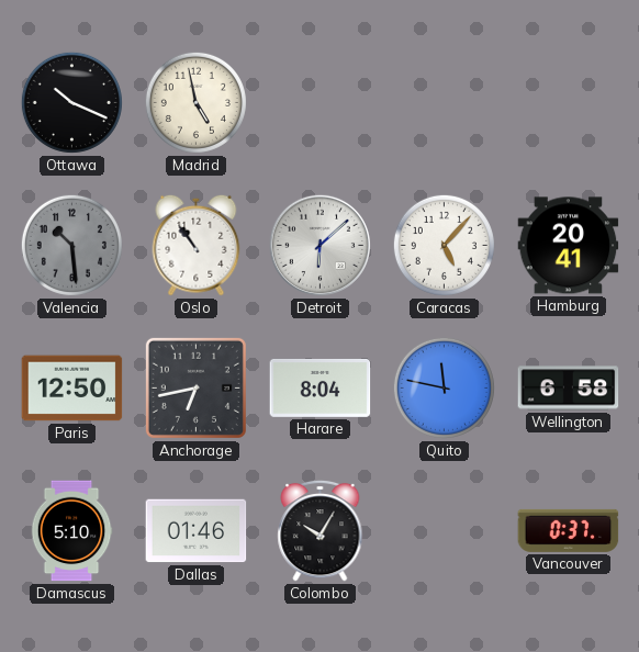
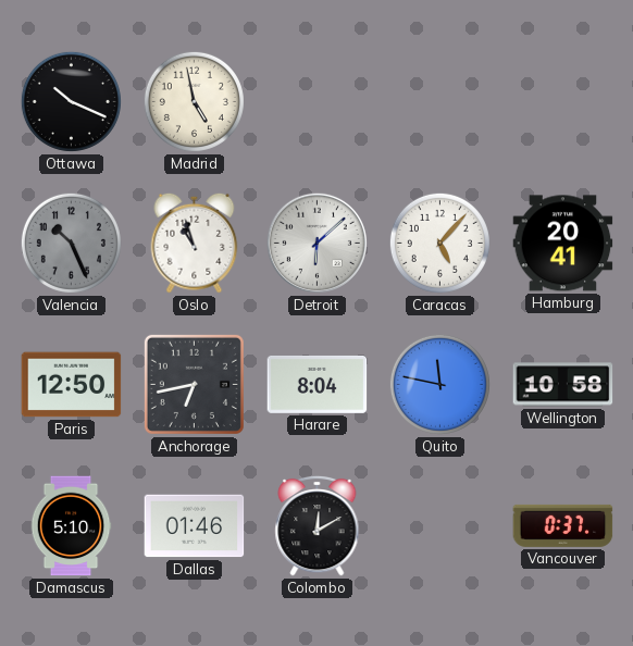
Valencia: 10:29 -> 10:26 (71, 243)
Oslo: 10:54 -> 10:57 (195, 243)
Wellington: 6:58 -> 10:58 (563, 385)
Colombo: 10:05 -> 12:10 (318, 525)
